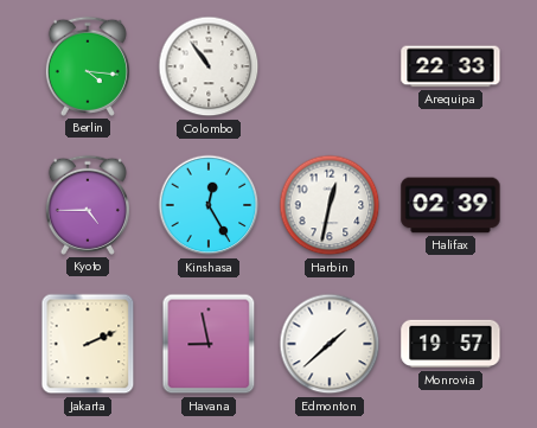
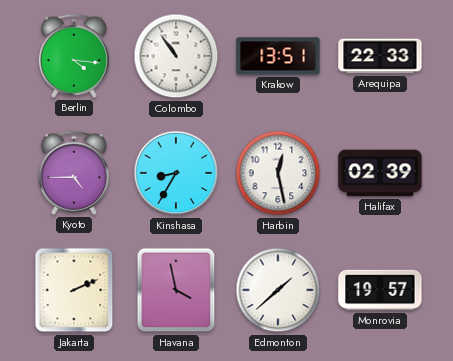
Krakow: none -> 13:51 (278, 56)
Kinshasa: 12:25 -> 8:35 (176, 173)
Harbin: 12:32 -> 12:28 (278, 173)
Havana: 8:58 -> 3:58 (176, 290)
